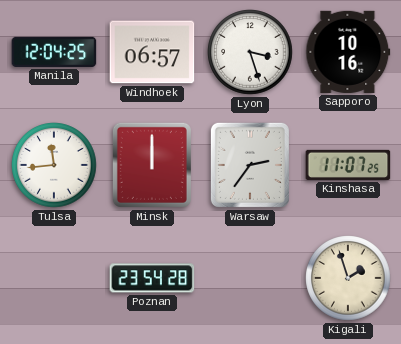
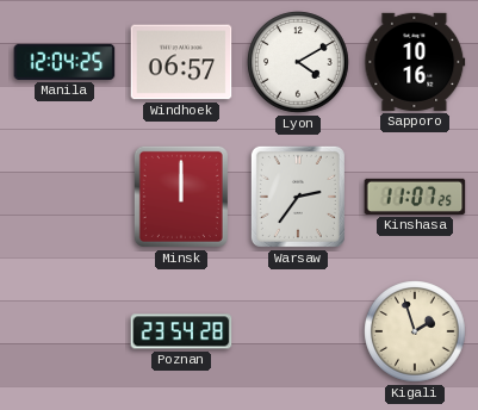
Lyon: 3:27 -> 4:10 (298, 62)
Tulsa: 11:44 -> none (54, 165)
